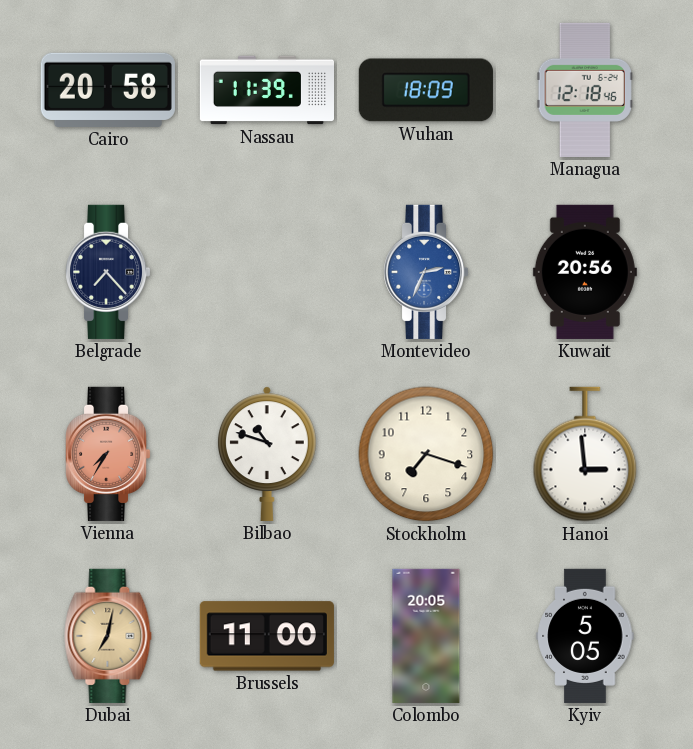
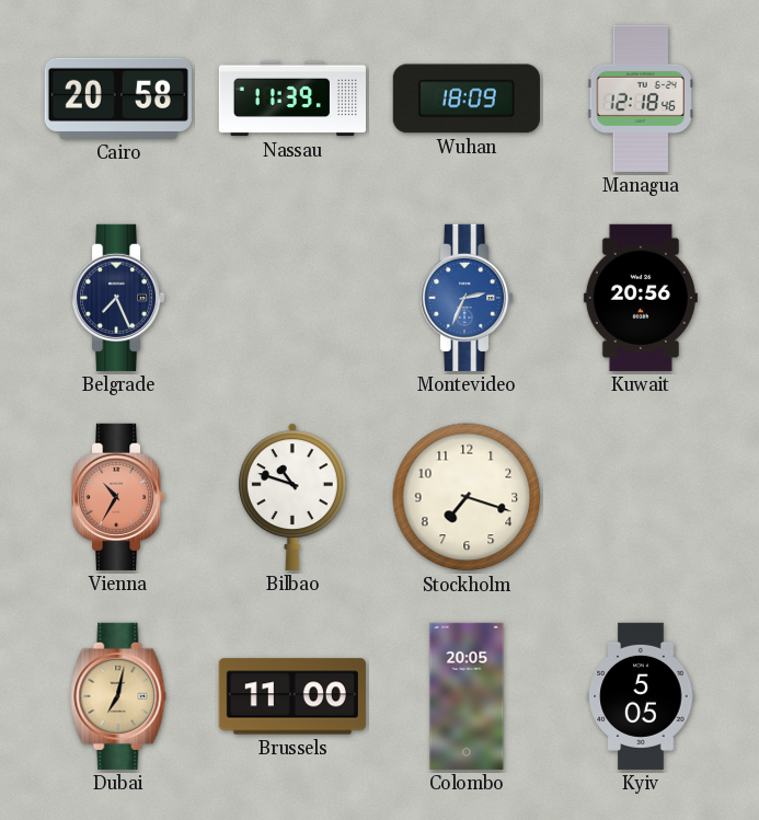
Belgrade: 7:23 -> 7:26 (118, 298)
Vienna: 7:35 -> 10:35 (118, 497)
Hanoi: 2:59 -> none (585, 454)
